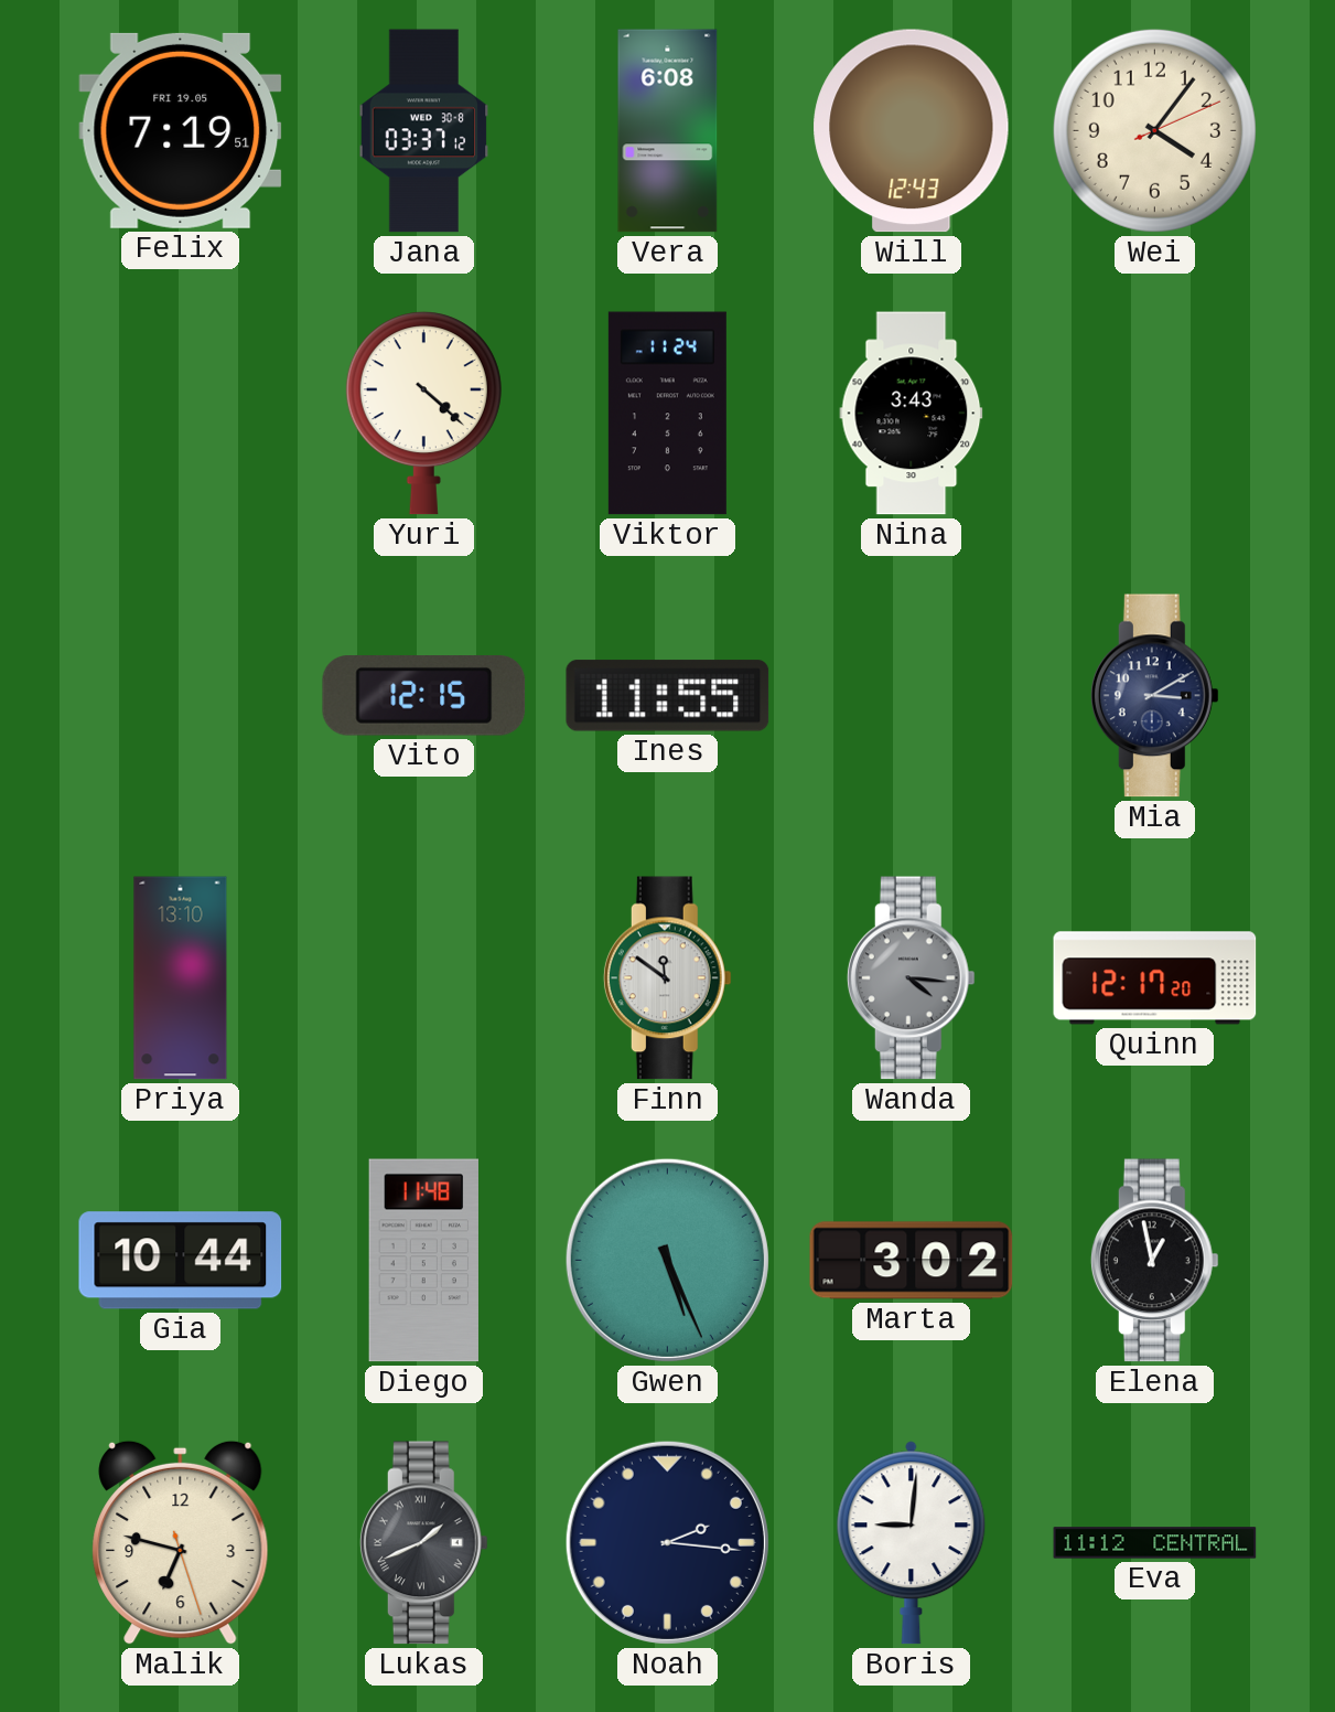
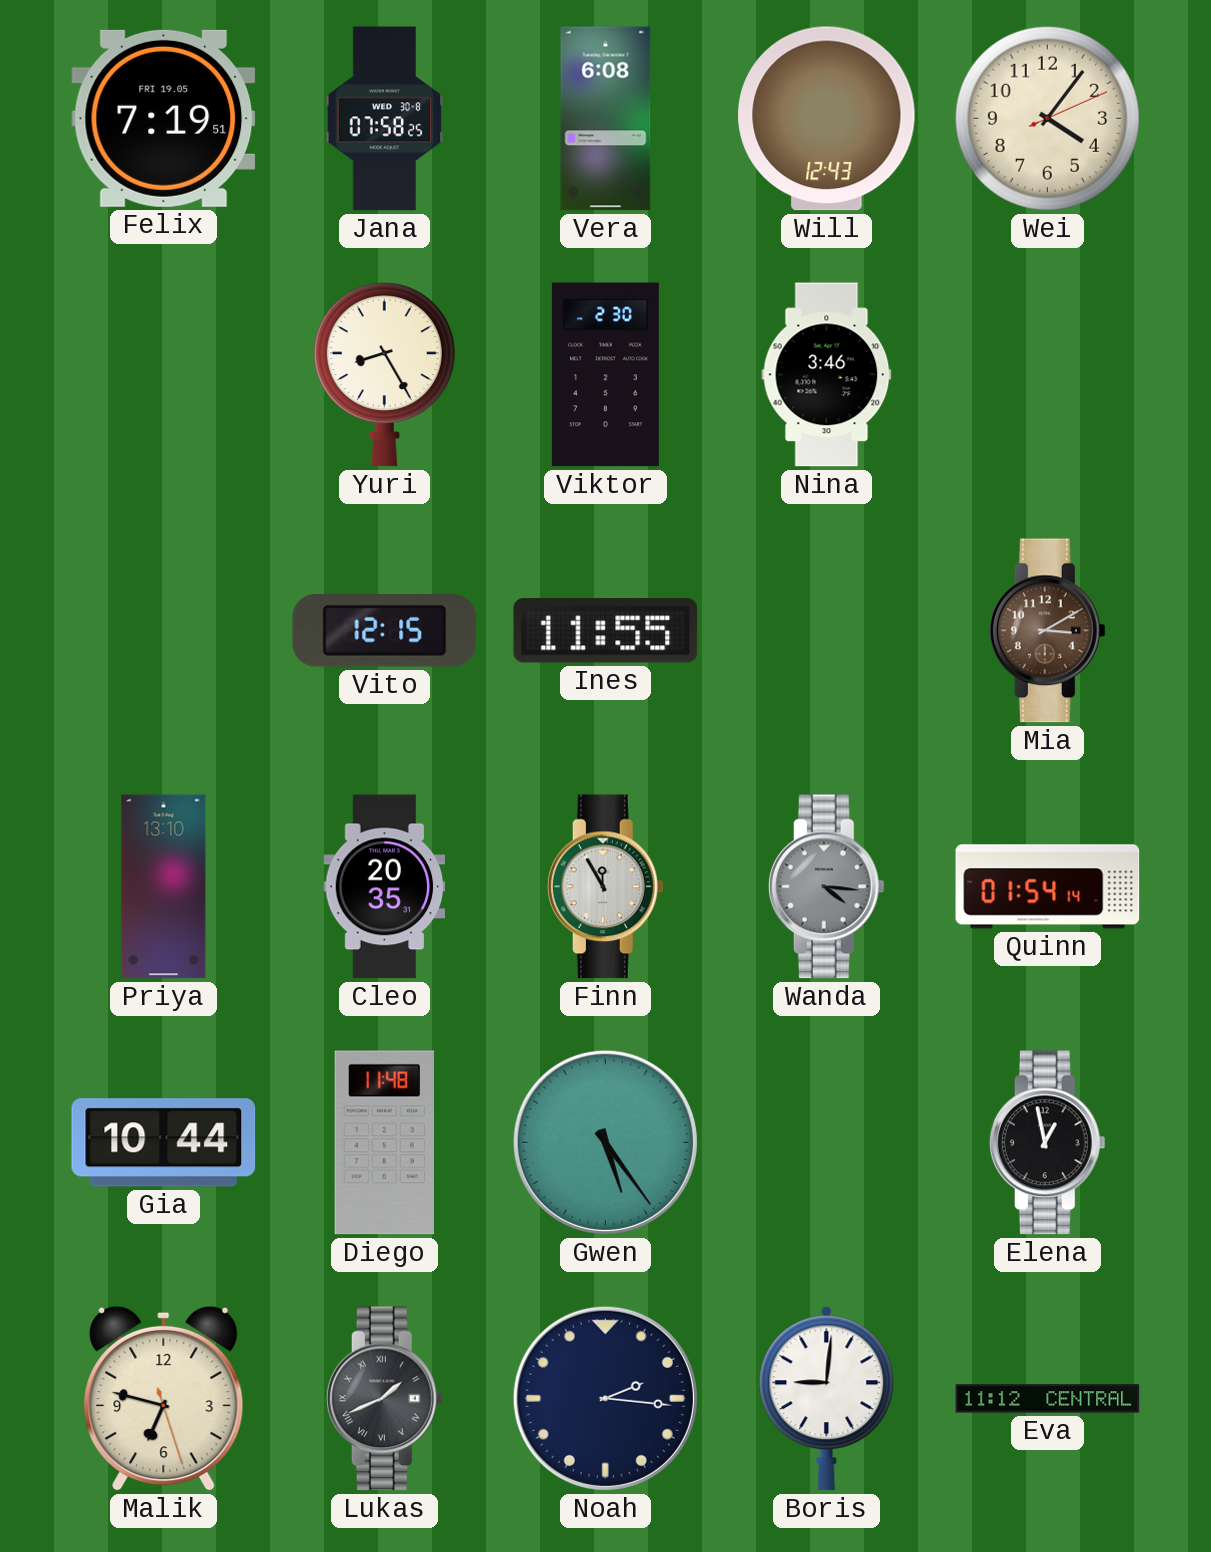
Jana: 03:37 -> 07:58 (385, 119)
Yuri: 4:22 -> 8:25 (384, 375)
Viktor: 11:24 -> 2:30 (605, 375)
Nina: 3:43 -> 3:46 (827, 375)
Mia dial: navy -> brown (1047, 631)
Cleo: none -> 20:35 (385, 887)
Finn: 11:51 -> 11:55 (605, 887)
Quinn: 12:17 -> 01:54 (1048, 887)
Gwen: 5:26 -> 5:24 (605, 1142)
Marta: 3:02 -> none (912, 1261)
